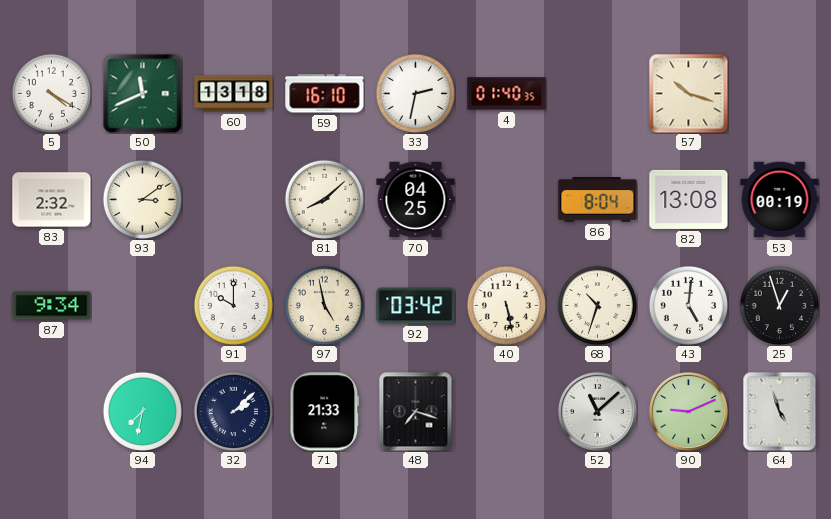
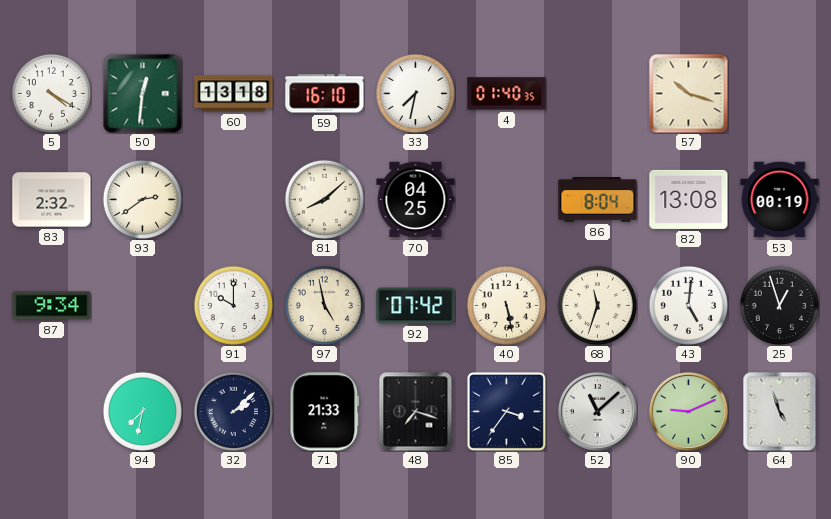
50: 11:41 -> 12:31 (142, 93)
33: 2:32 -> 7:32 (415, 93)
93: 3:09 -> 2:39 (142, 199)
92: 03:42 -> 07:42 (416, 306)
68: 10:33 -> 11:33 (597, 305)
85: none -> 3:36 (506, 411)
